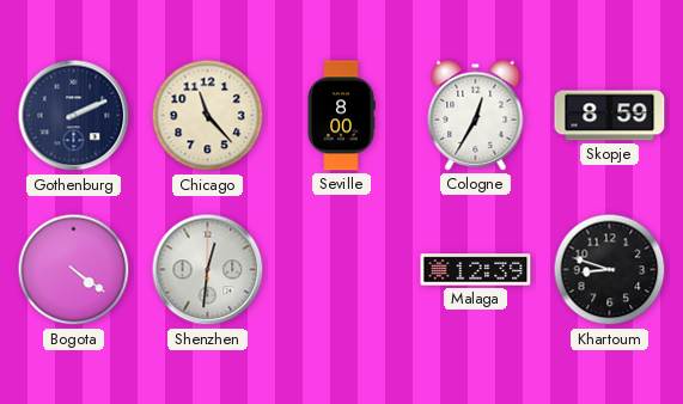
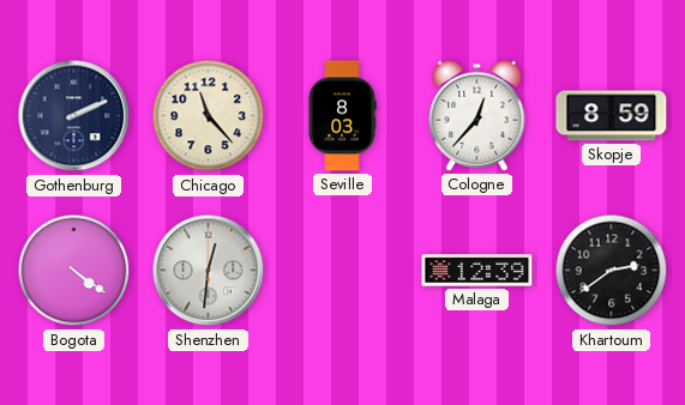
Seville: 8:00 -> 8:03 (342, 116)
Cologne: 12:35 -> 12:37 (477, 115)
Khartoum: 8:48 -> 2:39 (612, 271)
